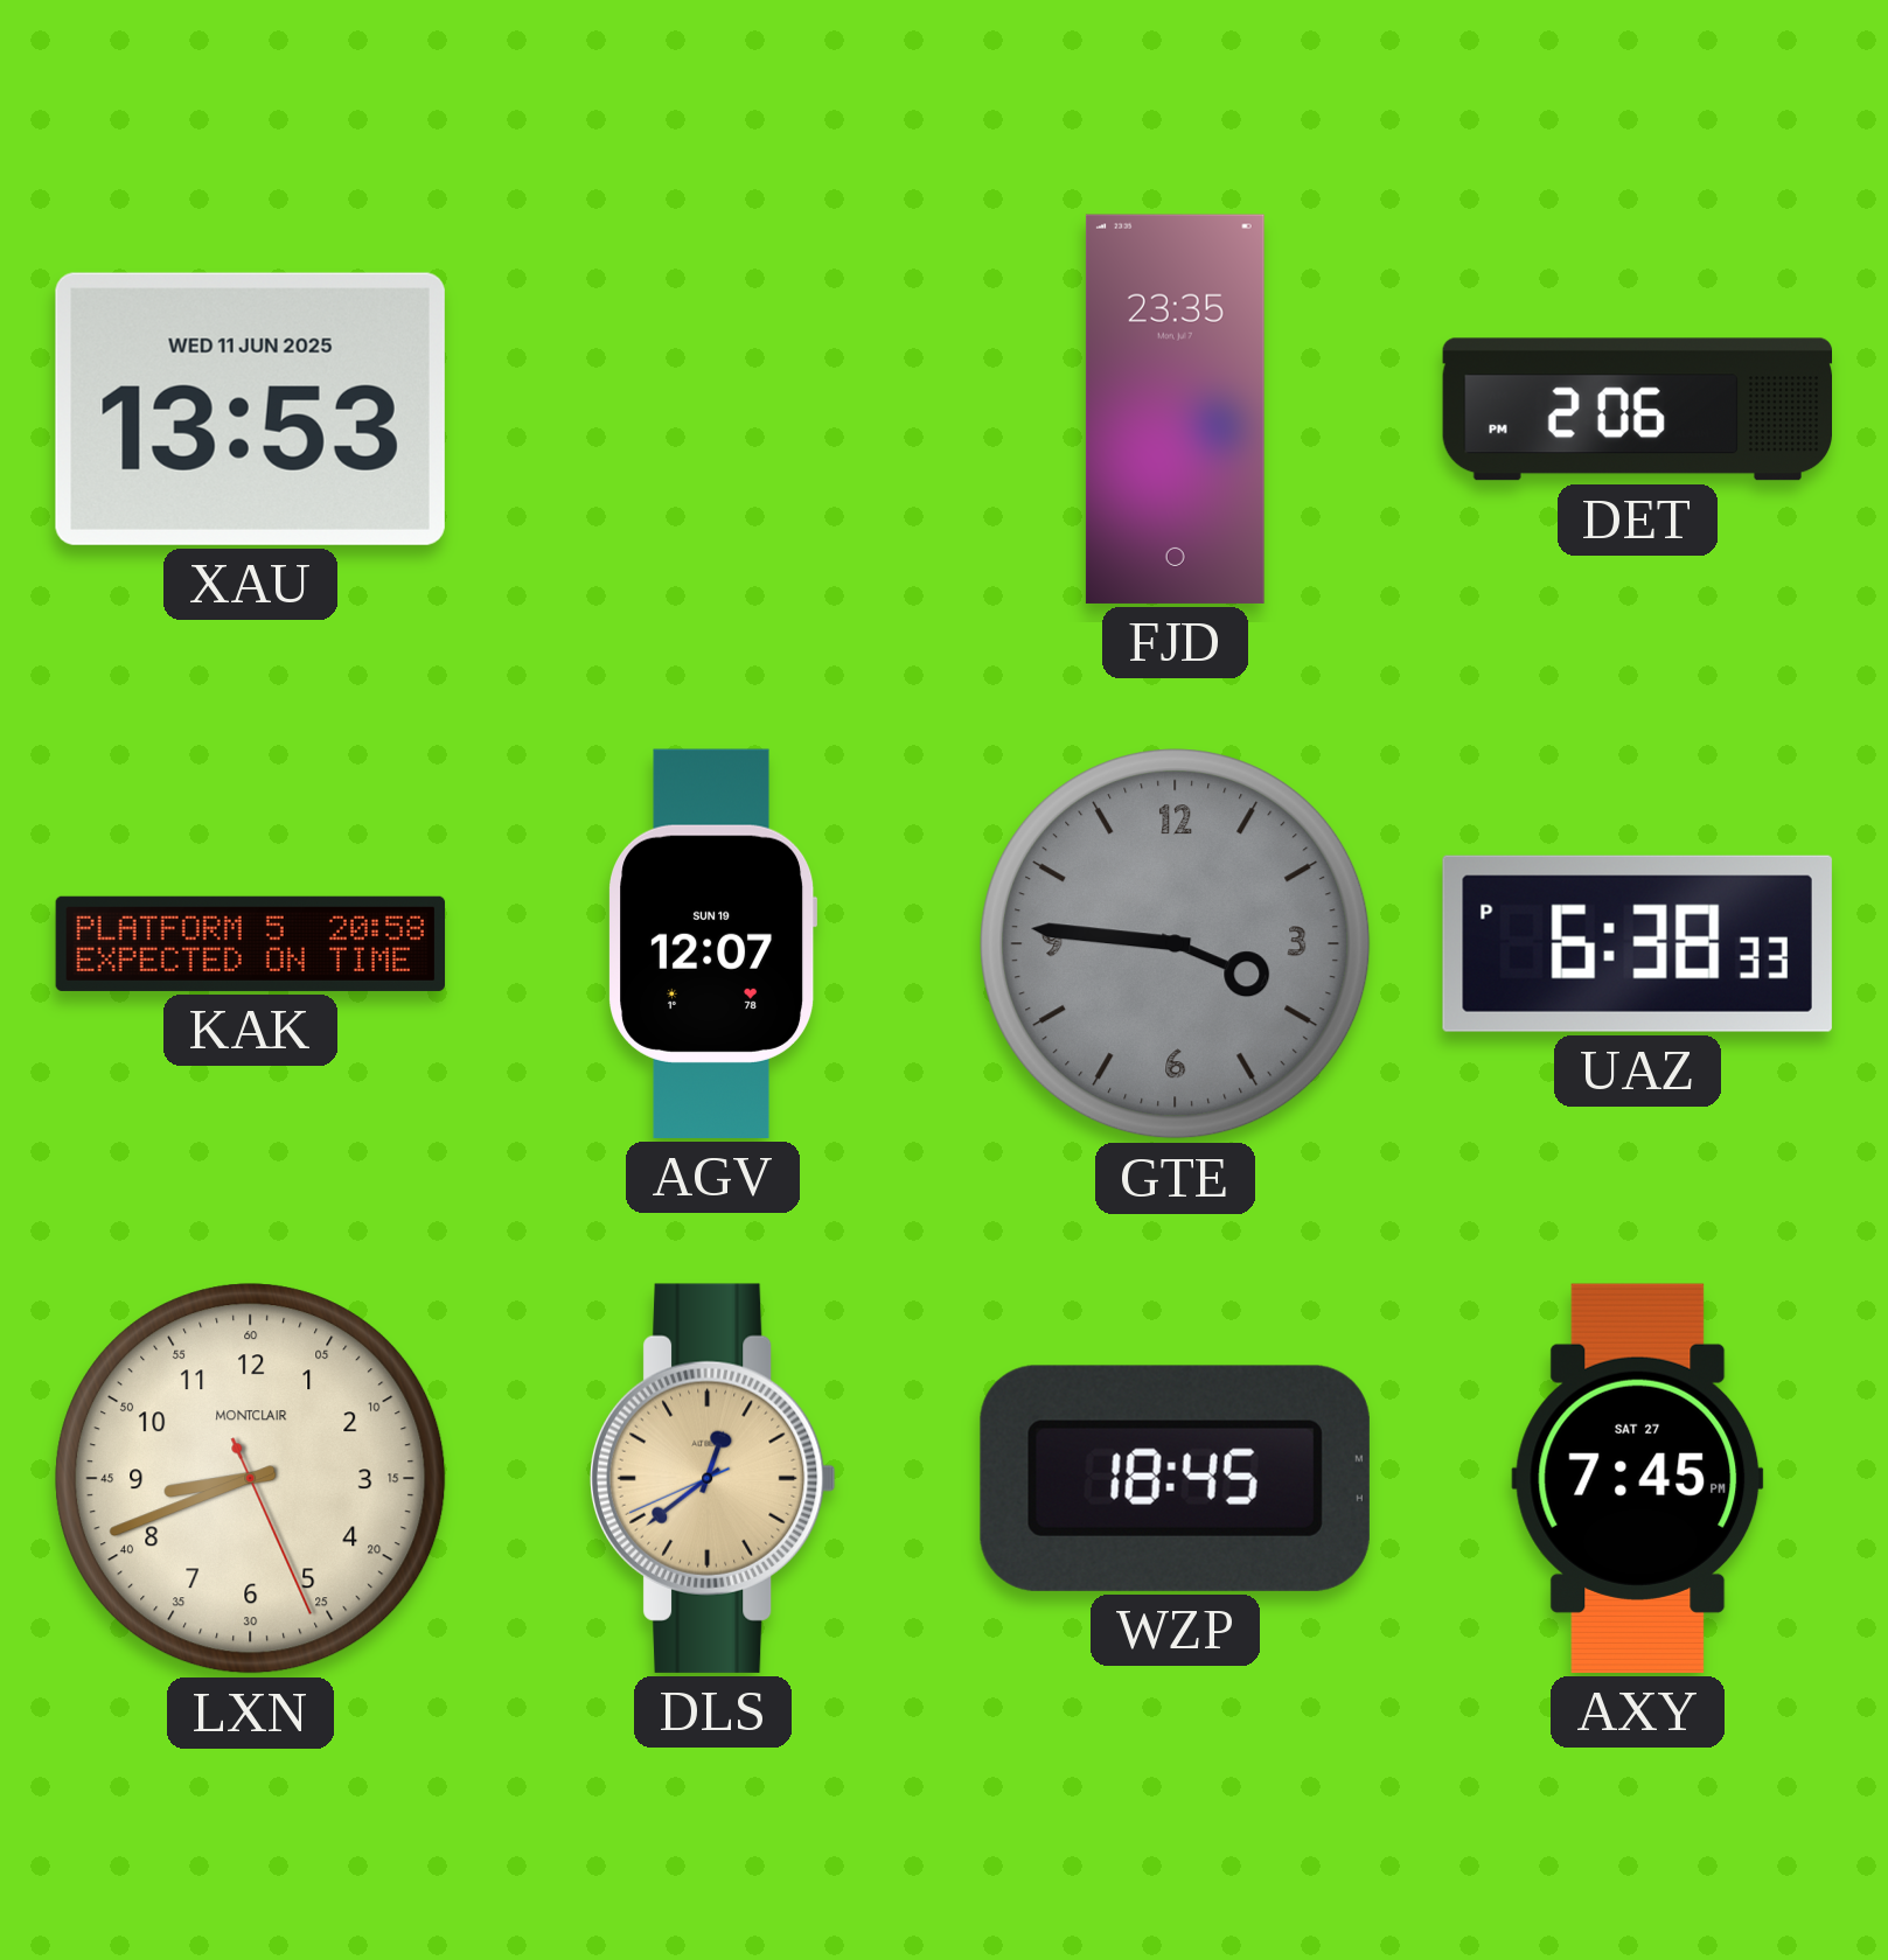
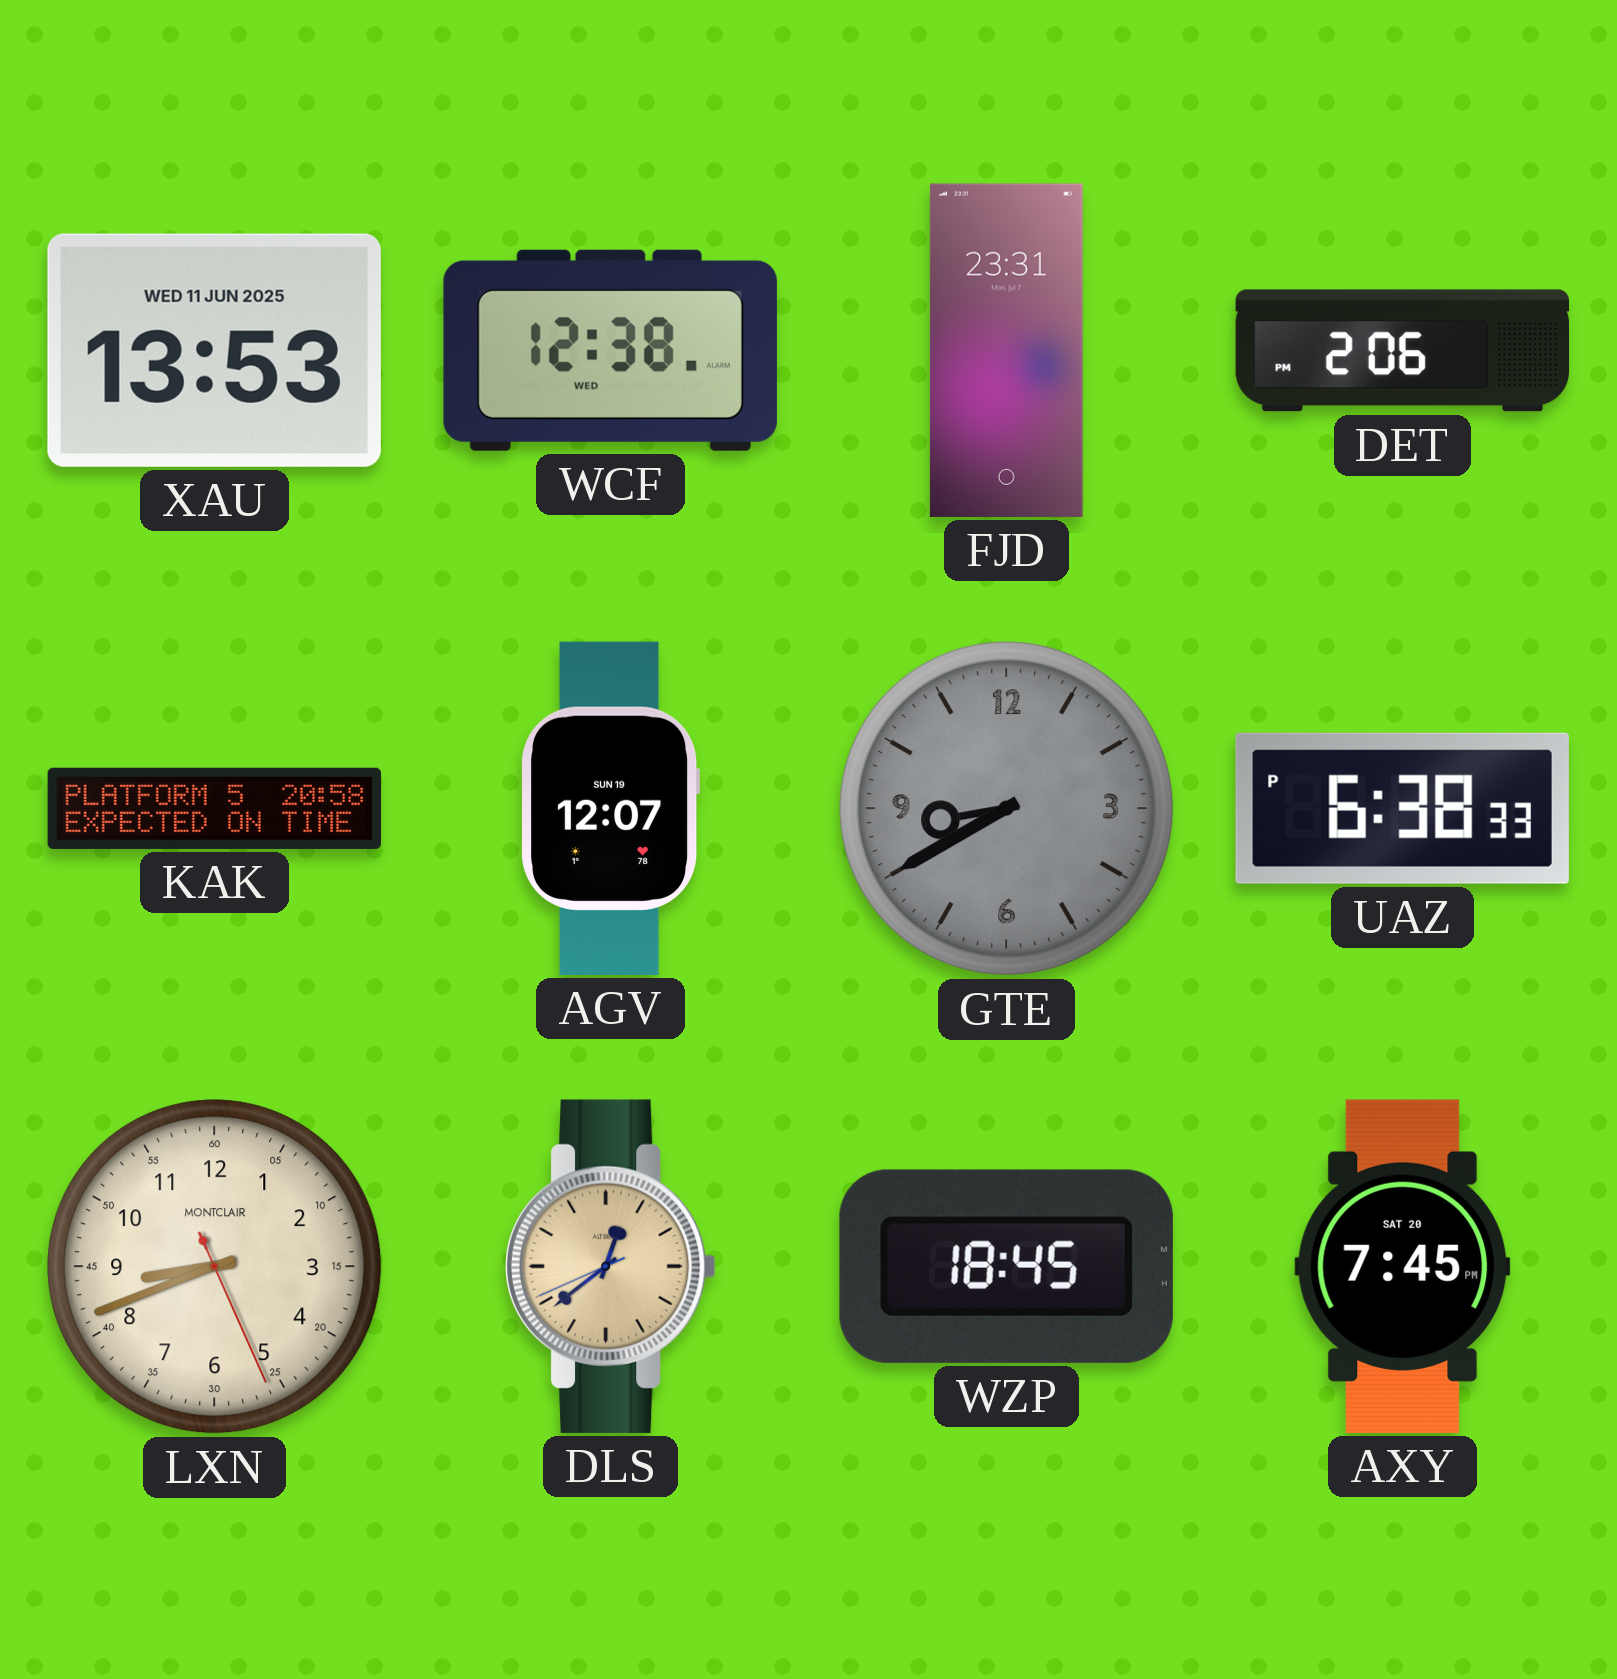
WCF: none -> 12:38 (610, 350)
FJD: 23:35 -> 23:31 (1006, 350)
GTE: 3:46 -> 8:40 (1007, 809)
AXY date: SAT 27 -> SAT 20 (1403, 1266)
